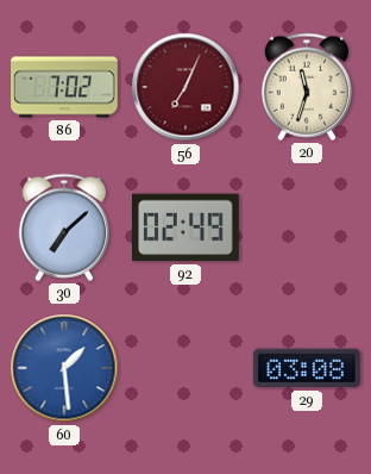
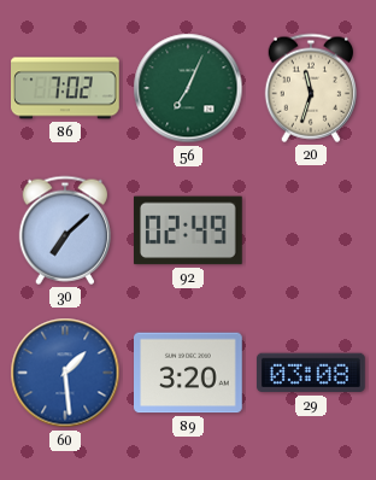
56 dial: burgundy -> green (188, 88)
89: none -> 3:20 (189, 373)
